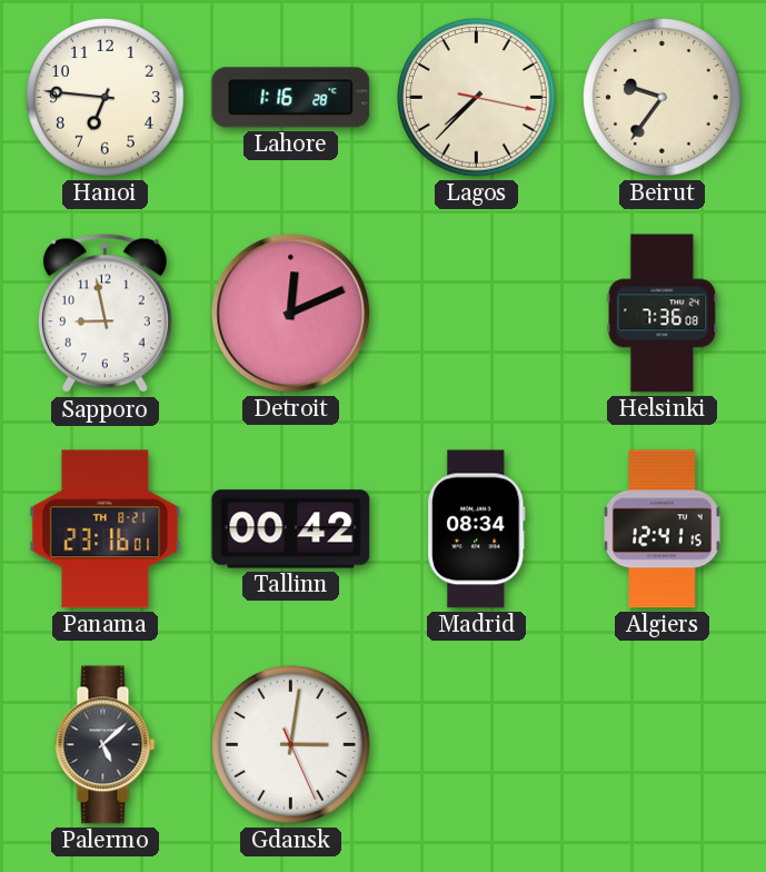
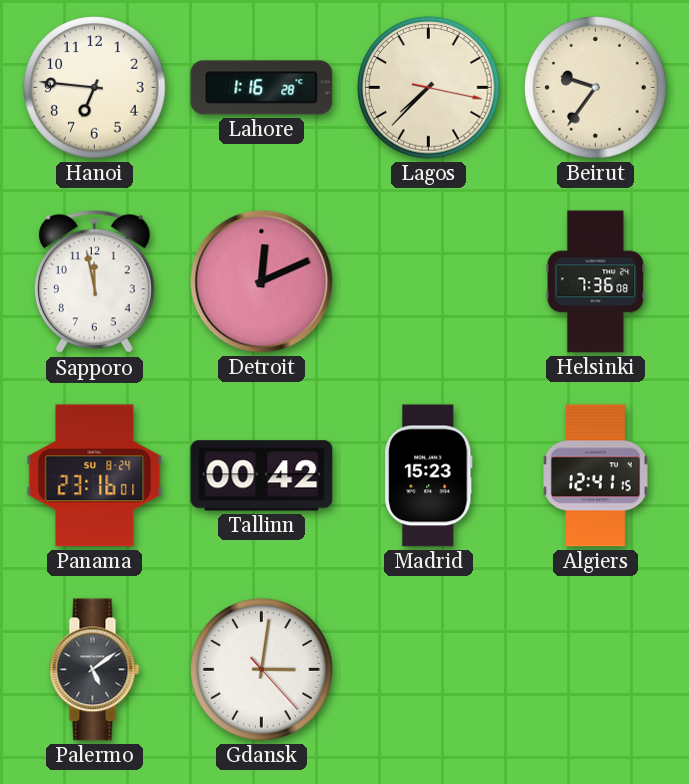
Sapporo: 8:58 -> 11:58 (94, 282)
Panama date: TH 8-21 -> SU 8-24 (95, 476)
Madrid: 08:34 -> 15:23 (429, 476)
Palermo: 5:08 -> 5:09 (95, 670)
Gdansk: 3:01:26 -> 3:01:23 (262, 670)
